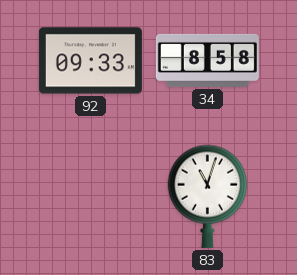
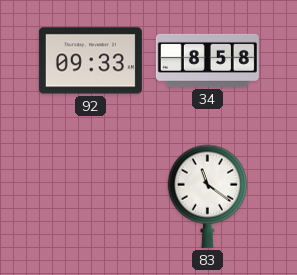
83: 11:03 -> 11:21 (208, 196)
